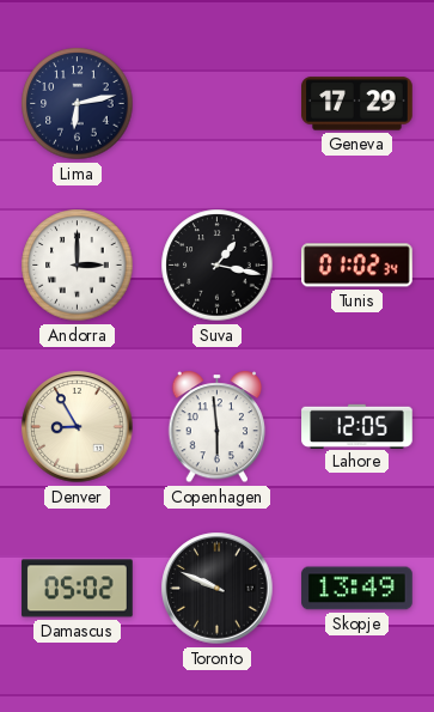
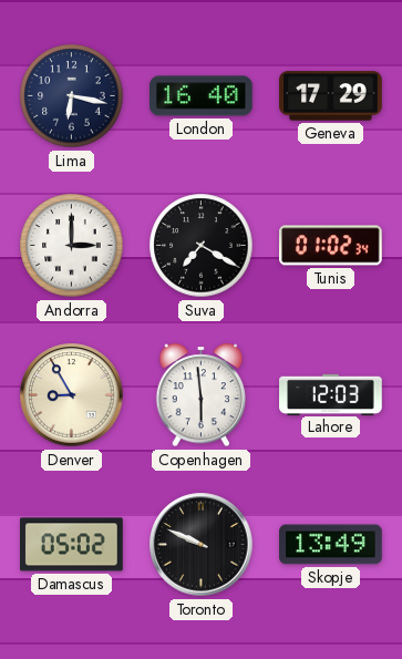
Lima: 6:13 -> 6:17 (72, 96)
London: none -> 16:40 (202, 96)
Suva: 1:17 -> 7:20 (202, 246)
Lahore: 12:05 -> 12:03 (331, 394)
